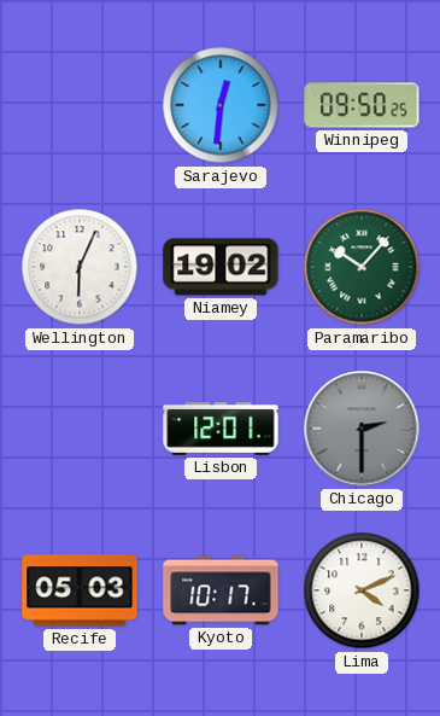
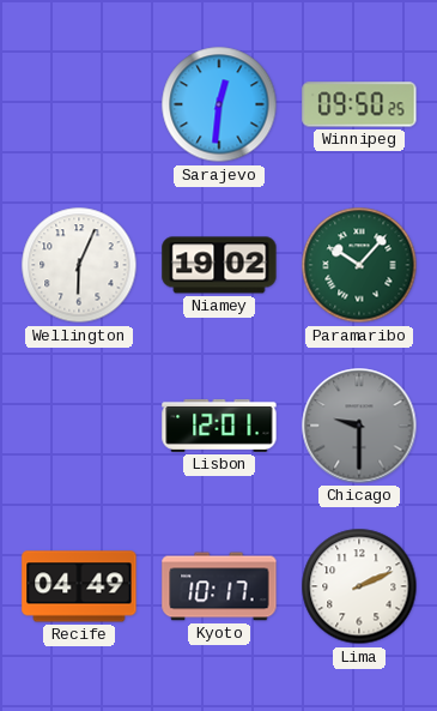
Chicago: 2:30 -> 9:30 (359, 426)
Recife: 05:03 -> 04:49 (79, 586)
Lima: 4:11 -> 2:11 (359, 586)
